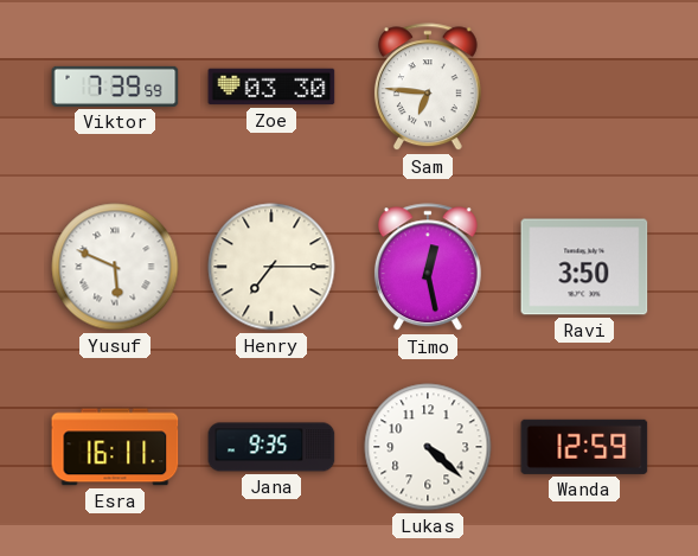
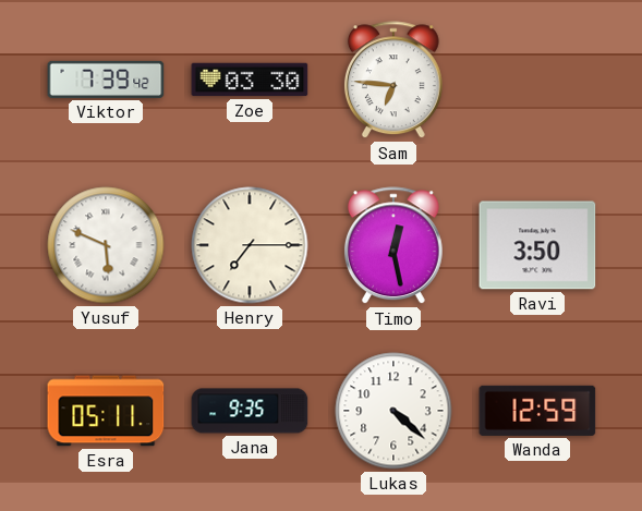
Viktor: 7:39:59 -> 7:39:42 (106, 80)
Esra: 16:11 -> 05:11 (106, 411)
